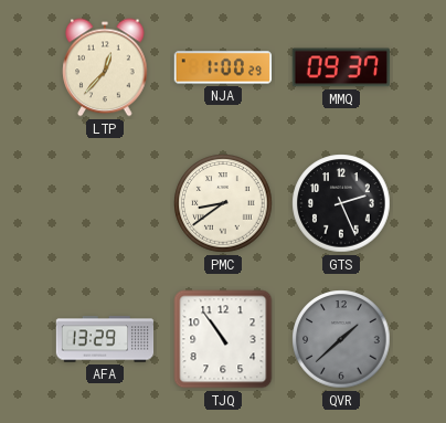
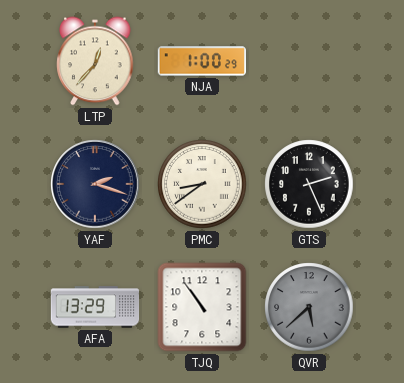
MMQ: 09:37 -> none (340, 67)
YAF: none -> 2:18 (95, 184)
QVR: 1:38 -> 5:38 (309, 307)
